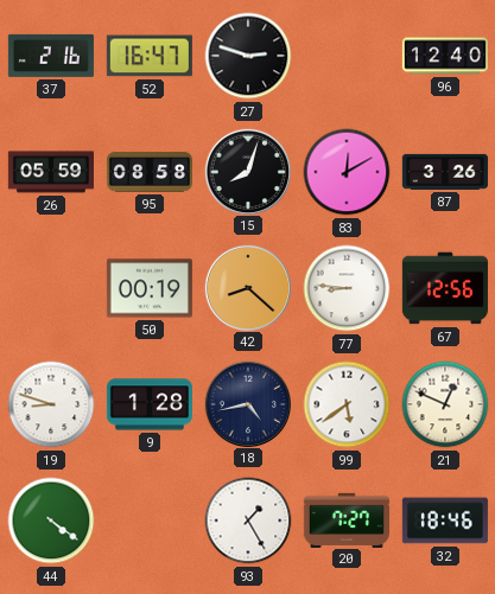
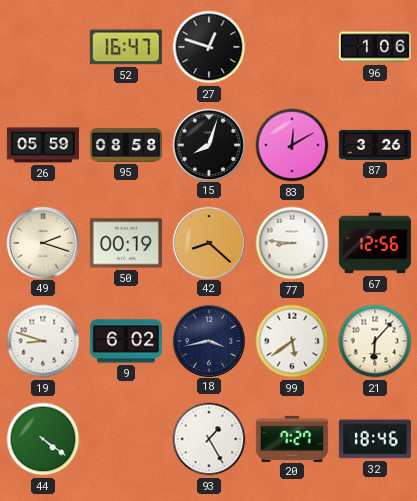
37: 2:16 -> none (51, 56)
27: 2:48 -> 12:48 (209, 47)
96: 12:40 -> 1:06 (375, 47)
49: none -> 2:18 (42, 242)
9: 1:28 -> 6:02 (126, 341)
18: 4:43 -> 3:43 (208, 340)
21: 12:49 -> 6:07 (375, 341)
